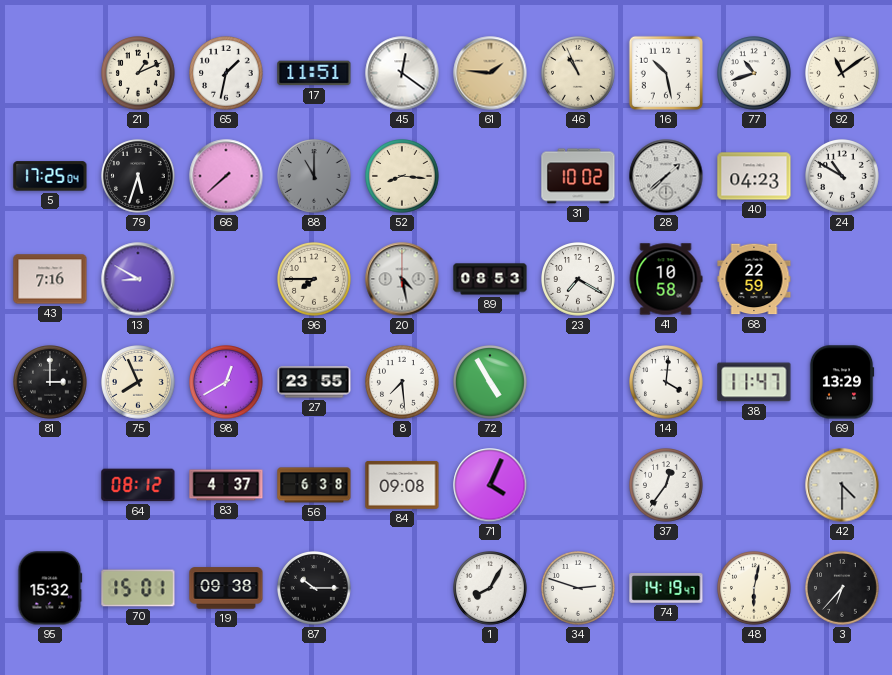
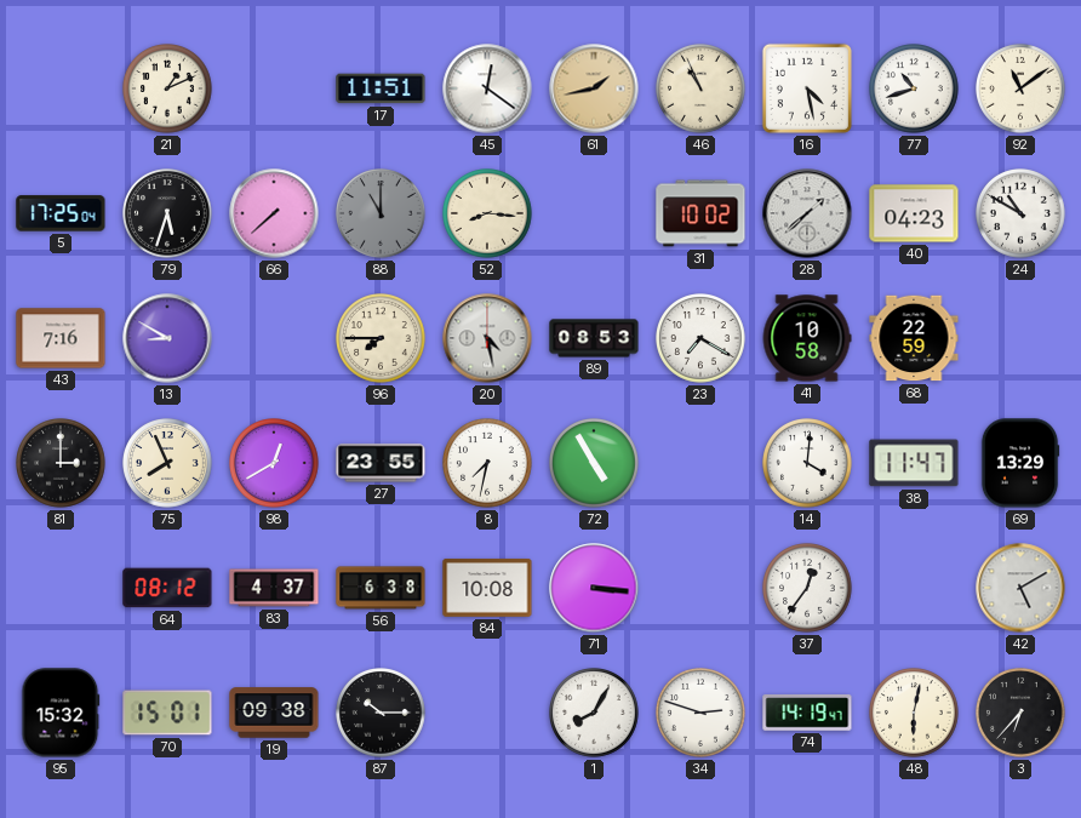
65: 1:32 -> none (227, 74)
61: 1:46 -> 1:43 (594, 88)
16: 10:28 -> 4:28 (807, 88)
8: 7:29 -> 7:32 (488, 464)
84: 09:08 -> 10:08 (487, 588)
71: 4:04 -> 3:16 (594, 588)
42: 4:30 -> 5:10 (1020, 588)
